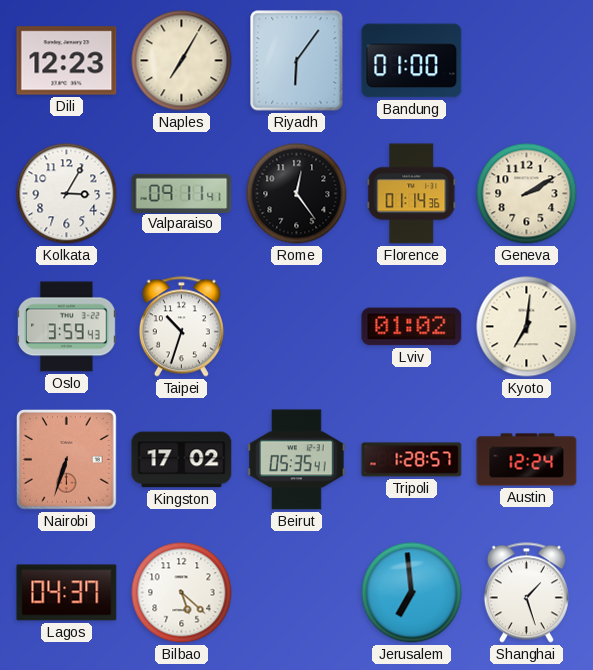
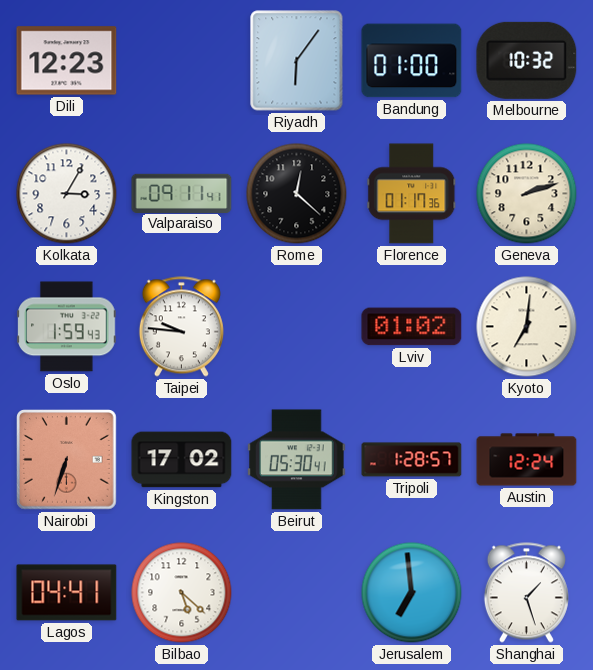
Naples: 7:05 -> none (182, 61)
Melbourne: none -> 10:32 (527, 60)
Rome: 12:24 -> 12:22 (297, 194)
Florence: 01:14 -> 01:17 (412, 194)
Geneva: 2:10 -> 2:12 (527, 194)
Oslo: 3:59 -> 1:59 (67, 327)
Taipei: 10:33 -> 9:46 (181, 327)
Beirut: 05:35 -> 05:30 (297, 460)
Lagos: 04:37 -> 04:41 (67, 593)
